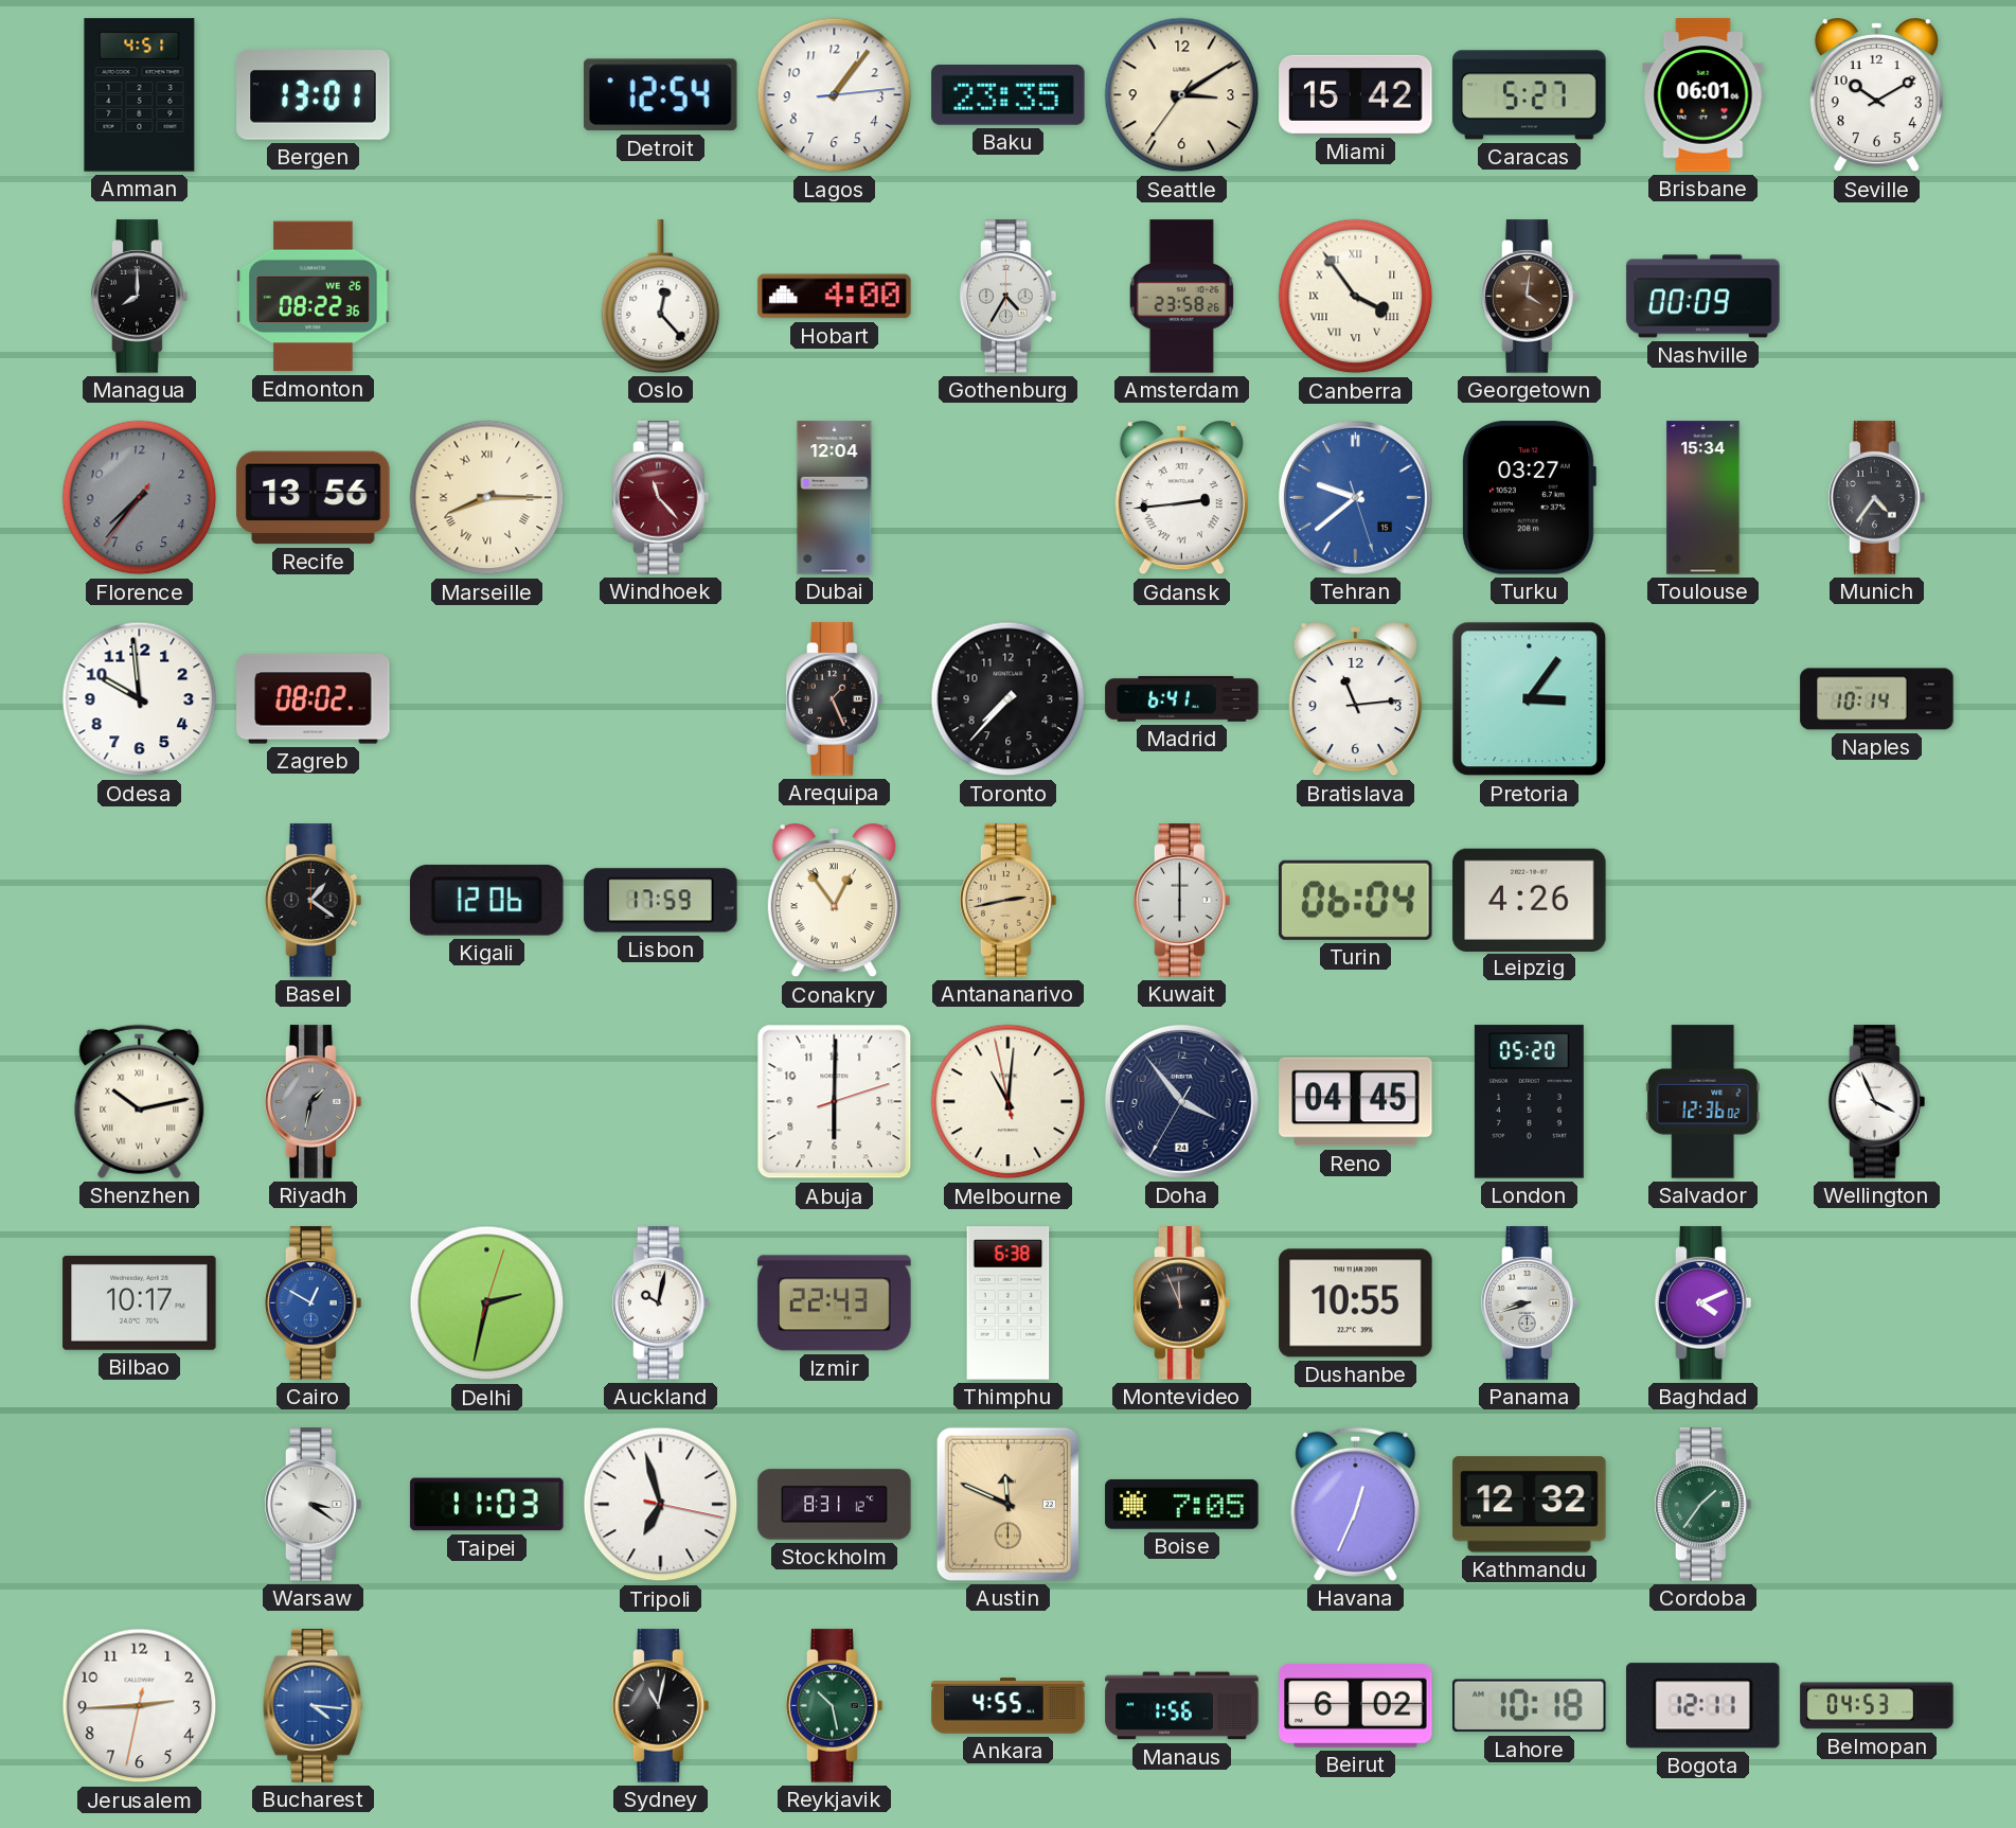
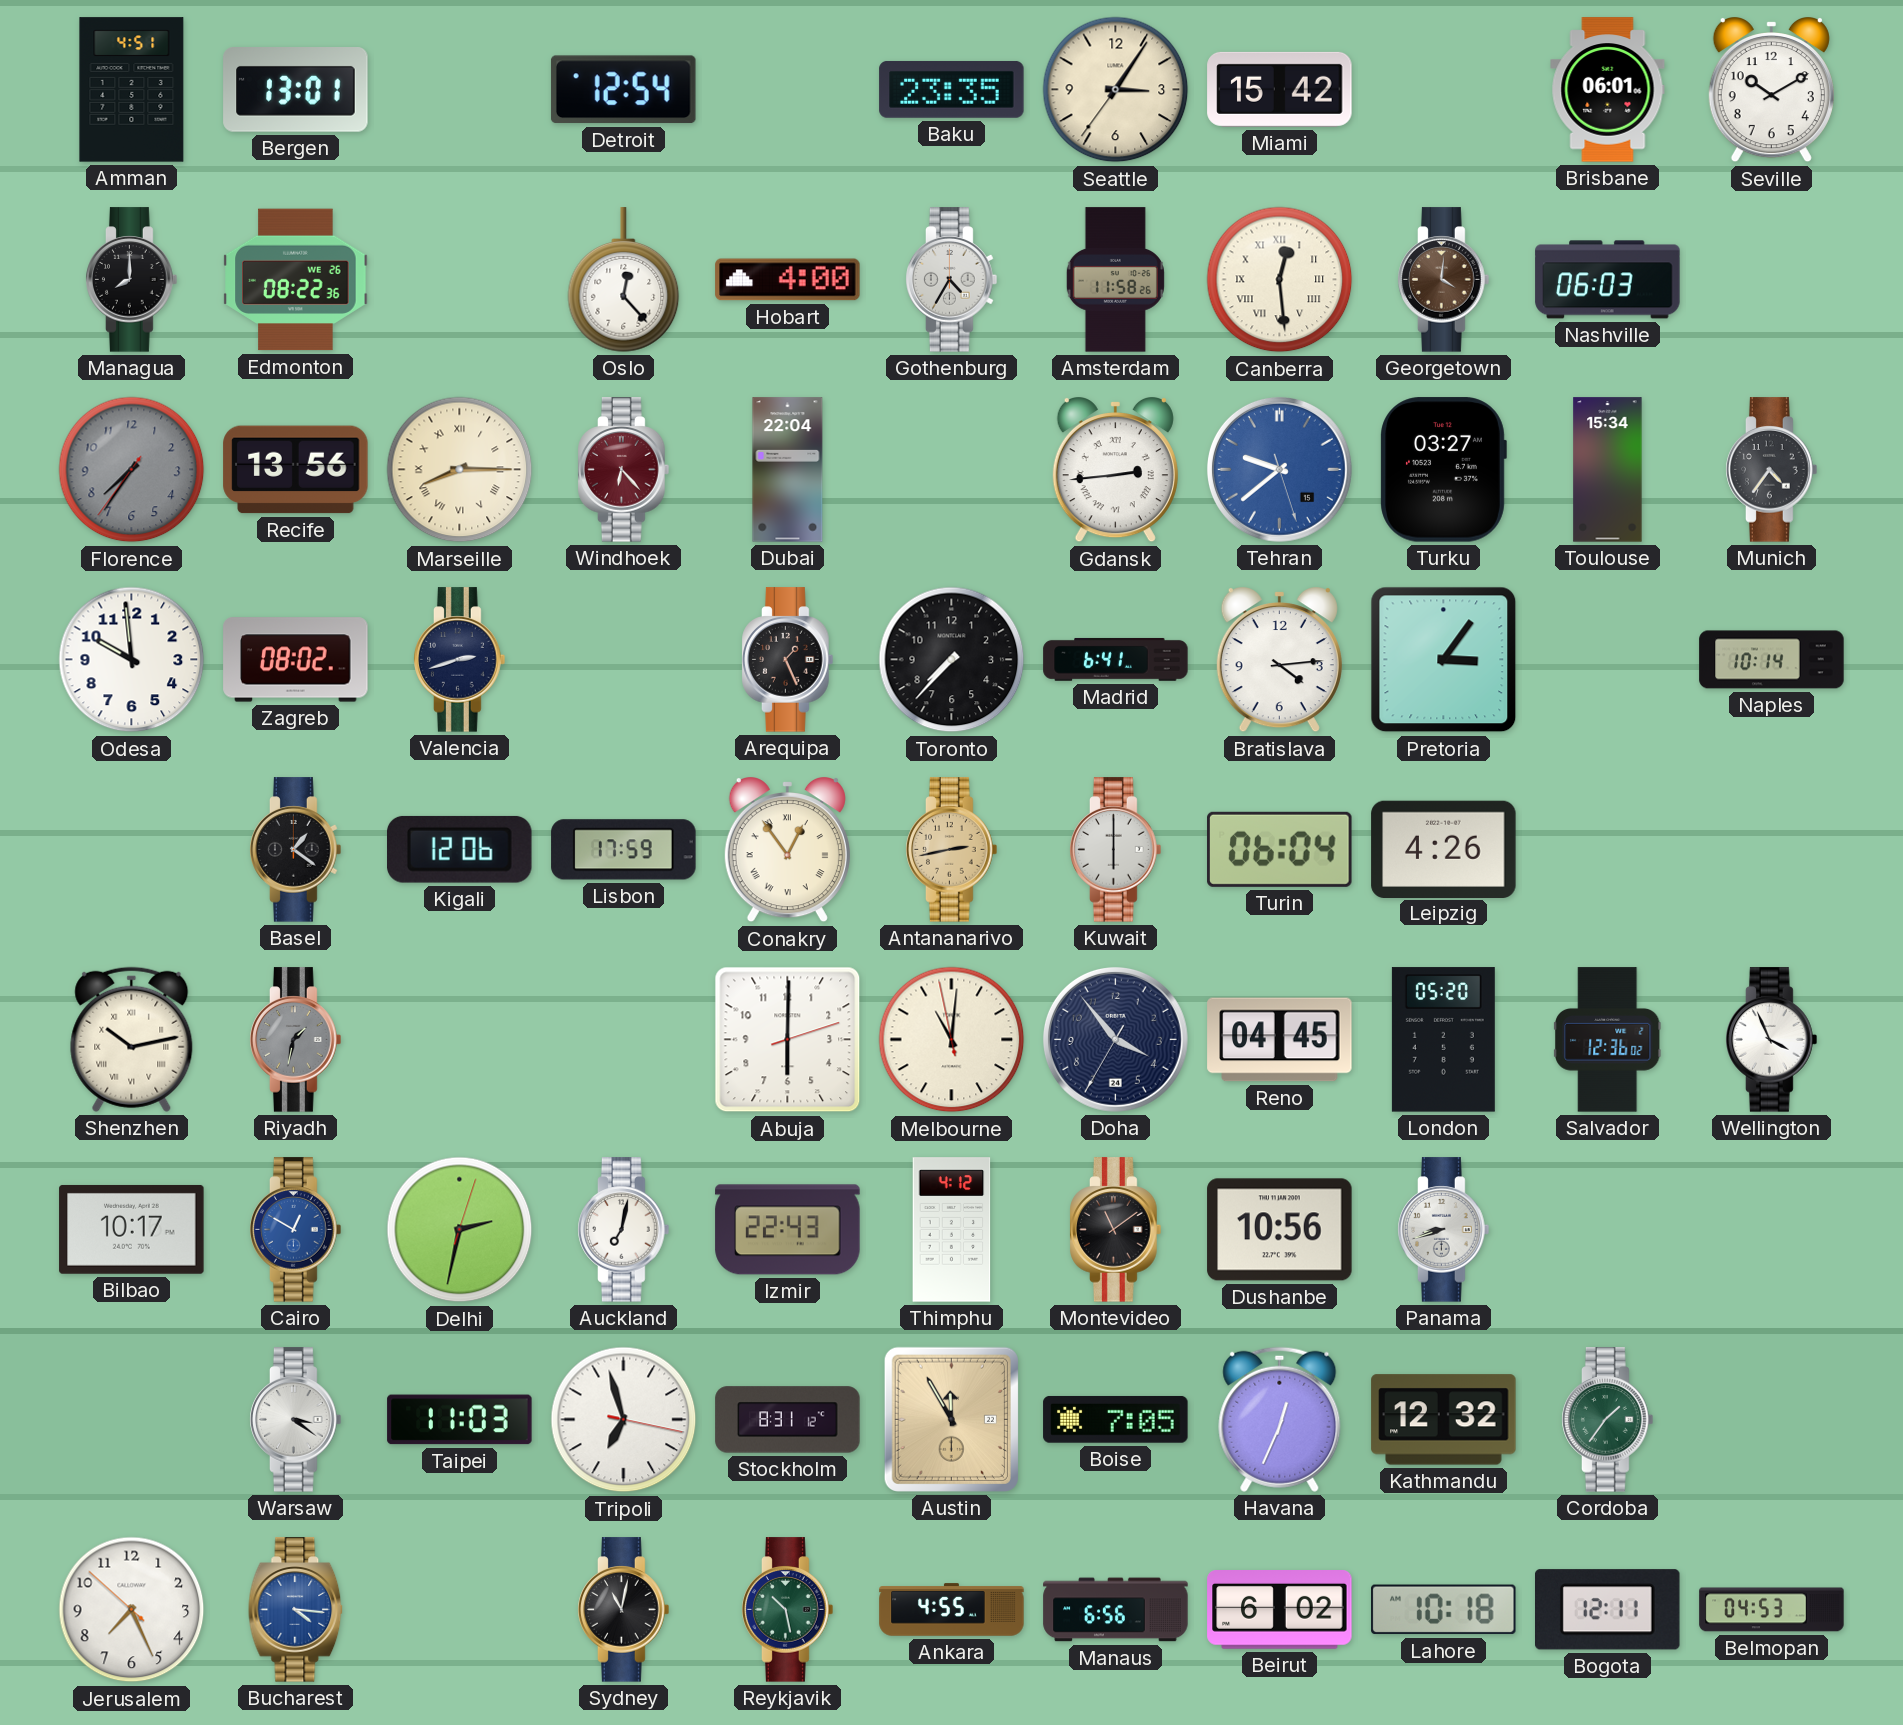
Lagos: 1:06 -> none (835, 95)
Seattle: 3:09 -> 3:05 (1116, 90)
Caracas: 5:27 -> none (1530, 95)
Amsterdam: 23:58 -> 11:58 (1115, 280)
Canberra: 3:54 -> 12:29 (1280, 280)
Nashville: 00:09 -> 06:03 (1608, 280)
Florence: 7:36 -> 7:35 (132, 470)
Windhoek: 11:23 -> 6:23 (624, 470)
Dubai: 12:04 -> 22:04 (788, 470)
Valencia: none -> 2:42 (460, 660)
Bratislava: 11:14 -> 4:14 (1279, 661)
Auckland: 10:02 -> 7:02 (624, 1230)
Thimphu: 6:38 -> 4:12 (952, 1230)
Montevideo: 11:56 -> 11:09 (1116, 1230)
Dushanbe: 10:55 -> 10:56 (1280, 1230)
Baghdad: 4:11 -> none (1703, 1303)
Austin: 11:49 -> 11:55 (951, 1419)
Jerusalem: 2:44 -> 7:25 (132, 1610)
Manaus: 1:56 -> 6:56 (1116, 1610)
